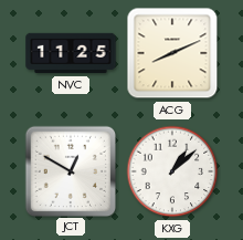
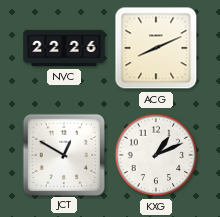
NVC: 11:25 -> 22:26 (64, 48)
KXG: 1:08 -> 1:11 (156, 155)
